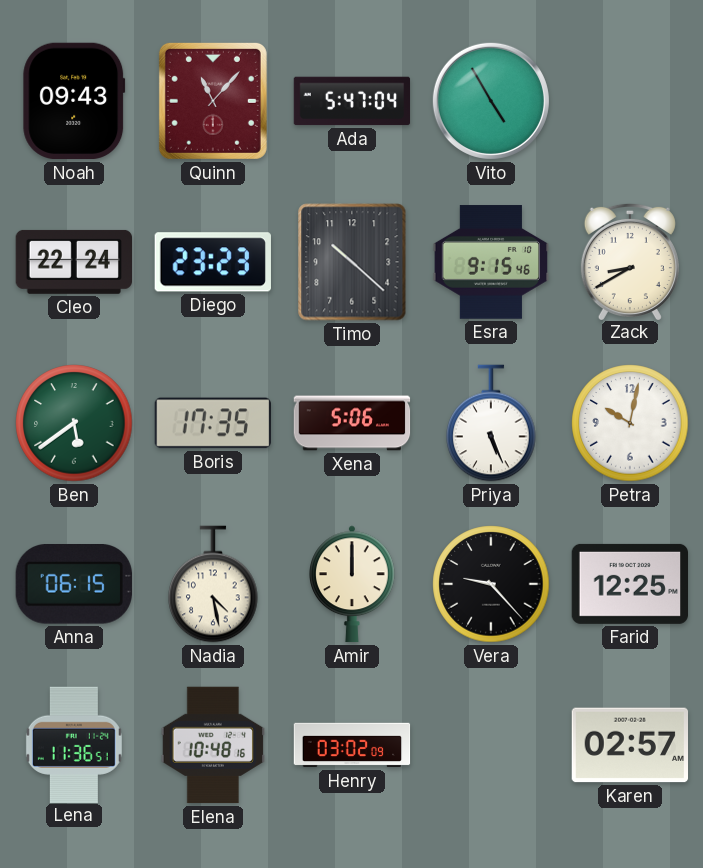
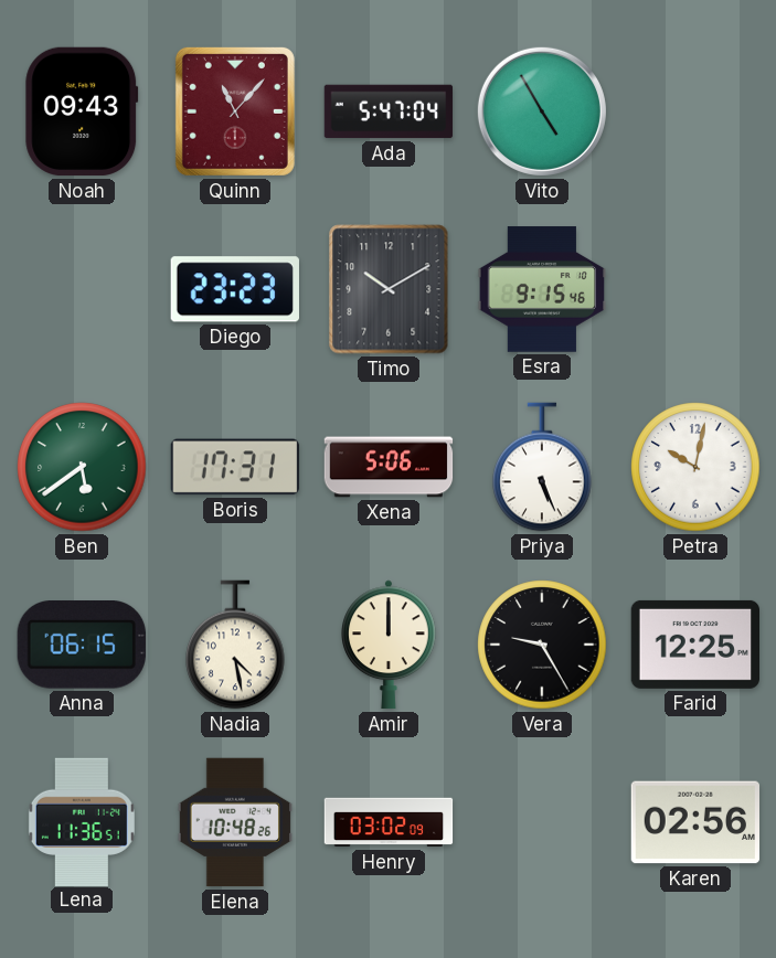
Cleo: 22:24 -> none (73, 262)
Timo: 10:22 -> 10:10 (389, 289)
Zack: 8:40 -> none (630, 261)
Boris: 17:35 -> 17:31 (234, 467)
Vera: 9:23 -> 9:25 (542, 645)
Elena: 10:48:16 -> 10:48:26 (234, 822)
Karen: 02:57 -> 02:56 (695, 822)
